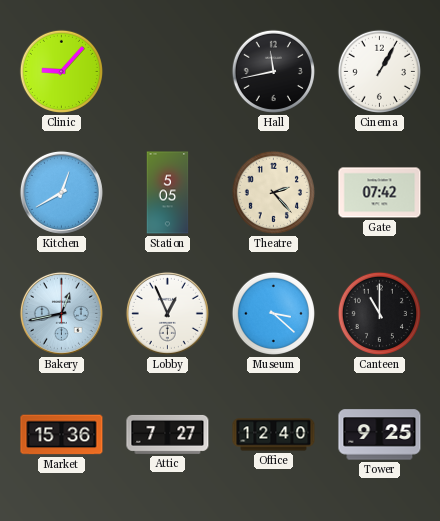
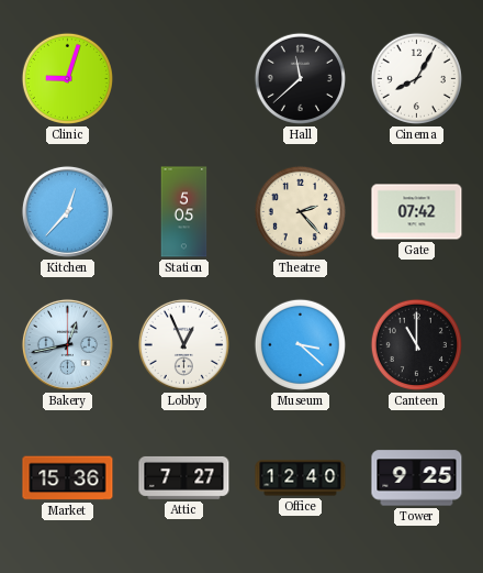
Clinic: 9:07 -> 9:03 (67, 78)
Hall: 11:43 -> 11:38 (300, 78)
Cinema: 1:05 -> 8:05 (416, 78)
Kitchen: 12:40 -> 12:37 (67, 211)
